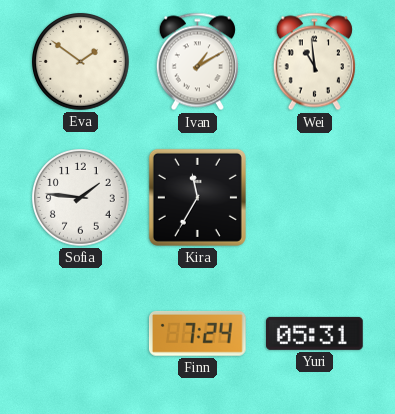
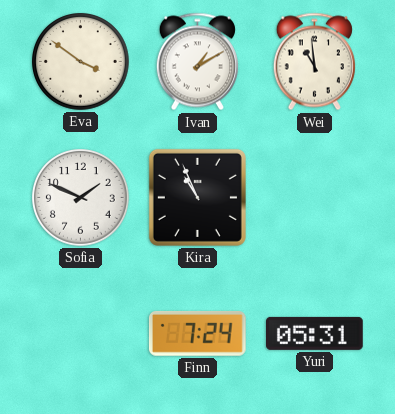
Eva: 1:51 -> 3:51 (81, 62)
Sofia: 1:46 -> 1:49 (81, 198)
Kira: 11:35 -> 10:56 (197, 197)
